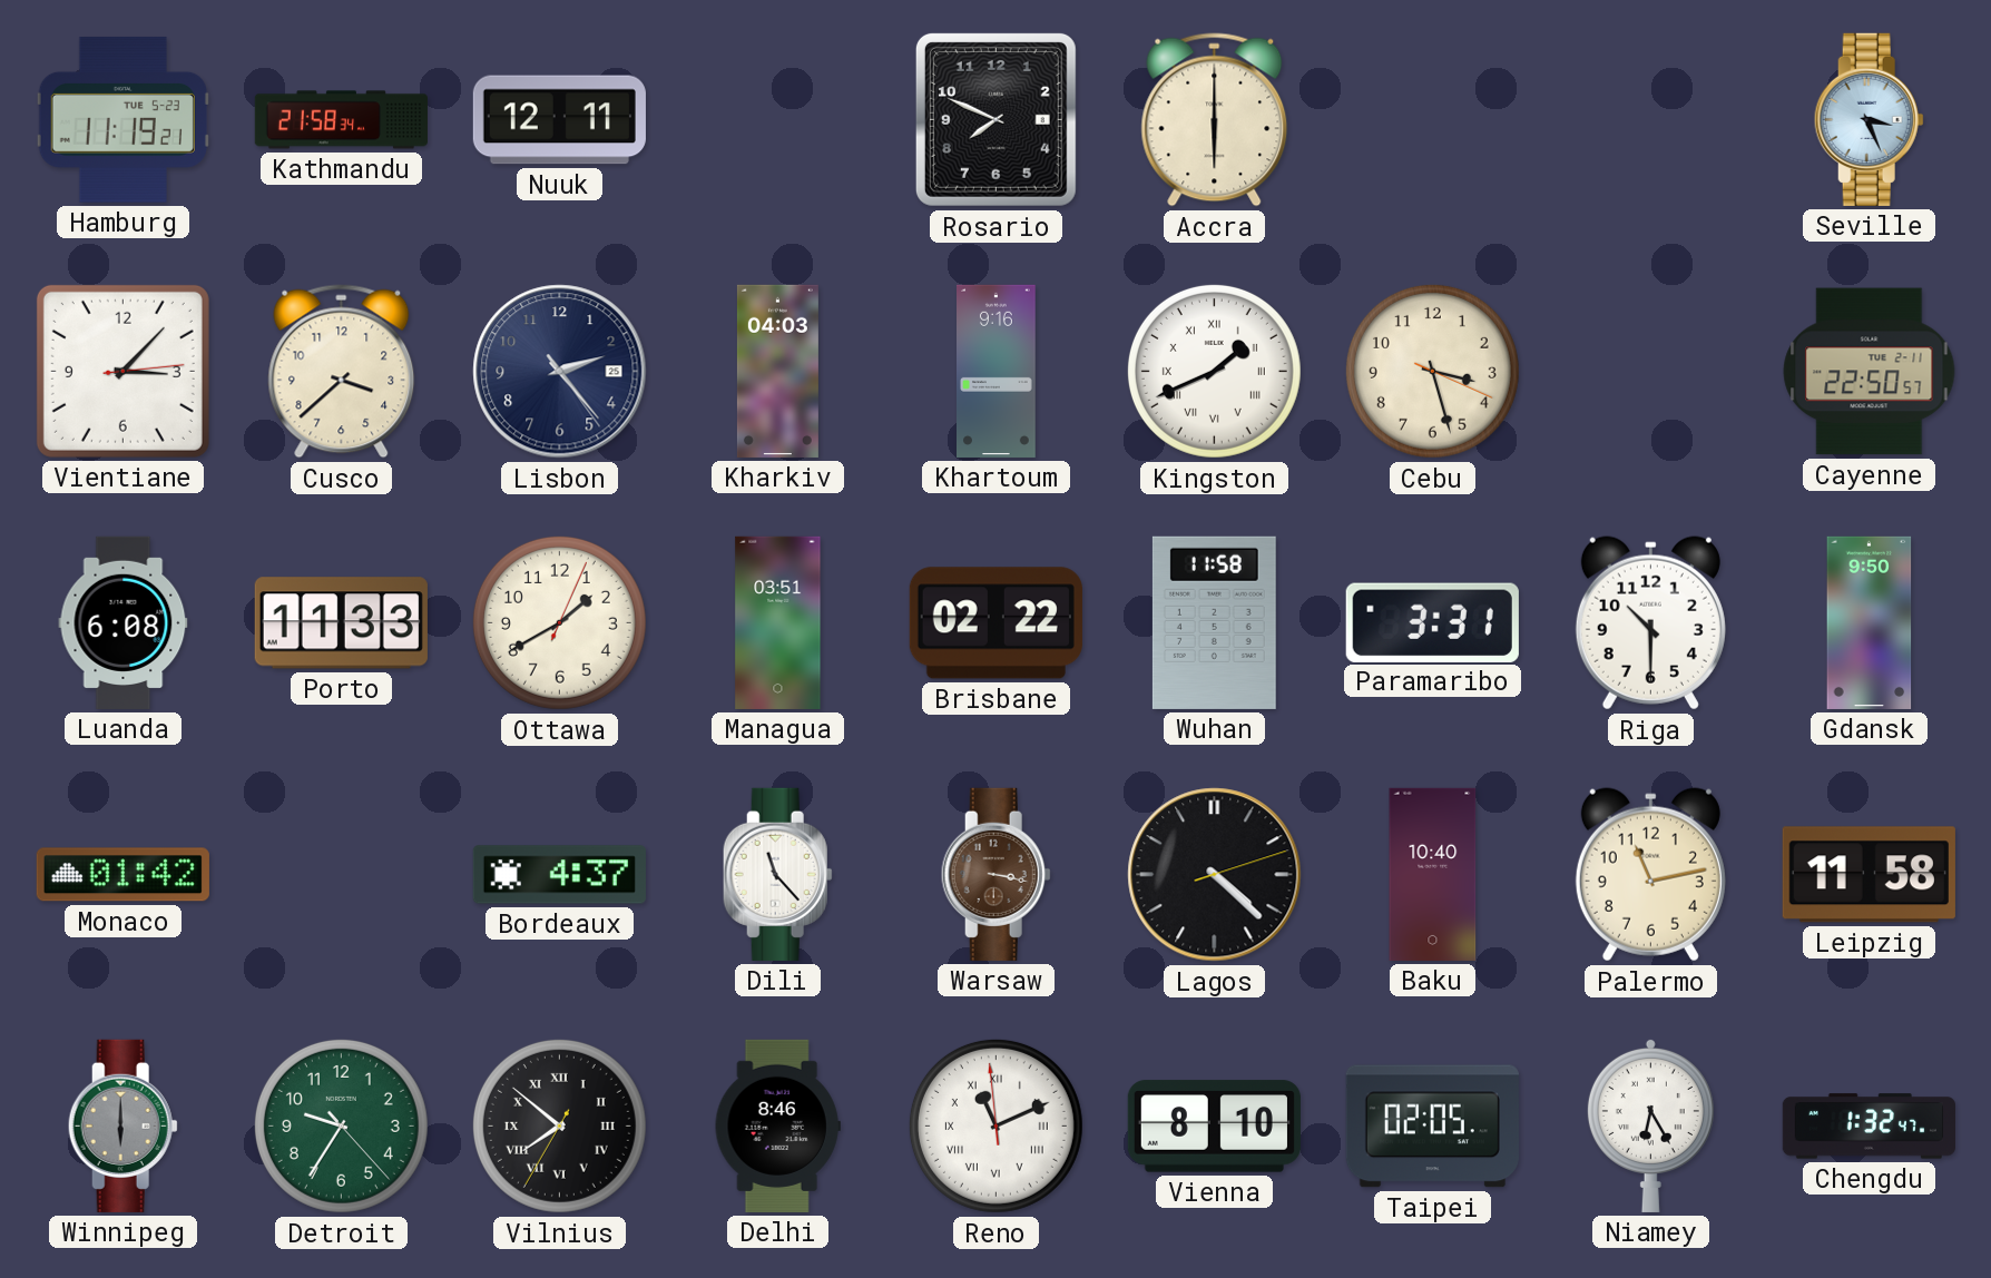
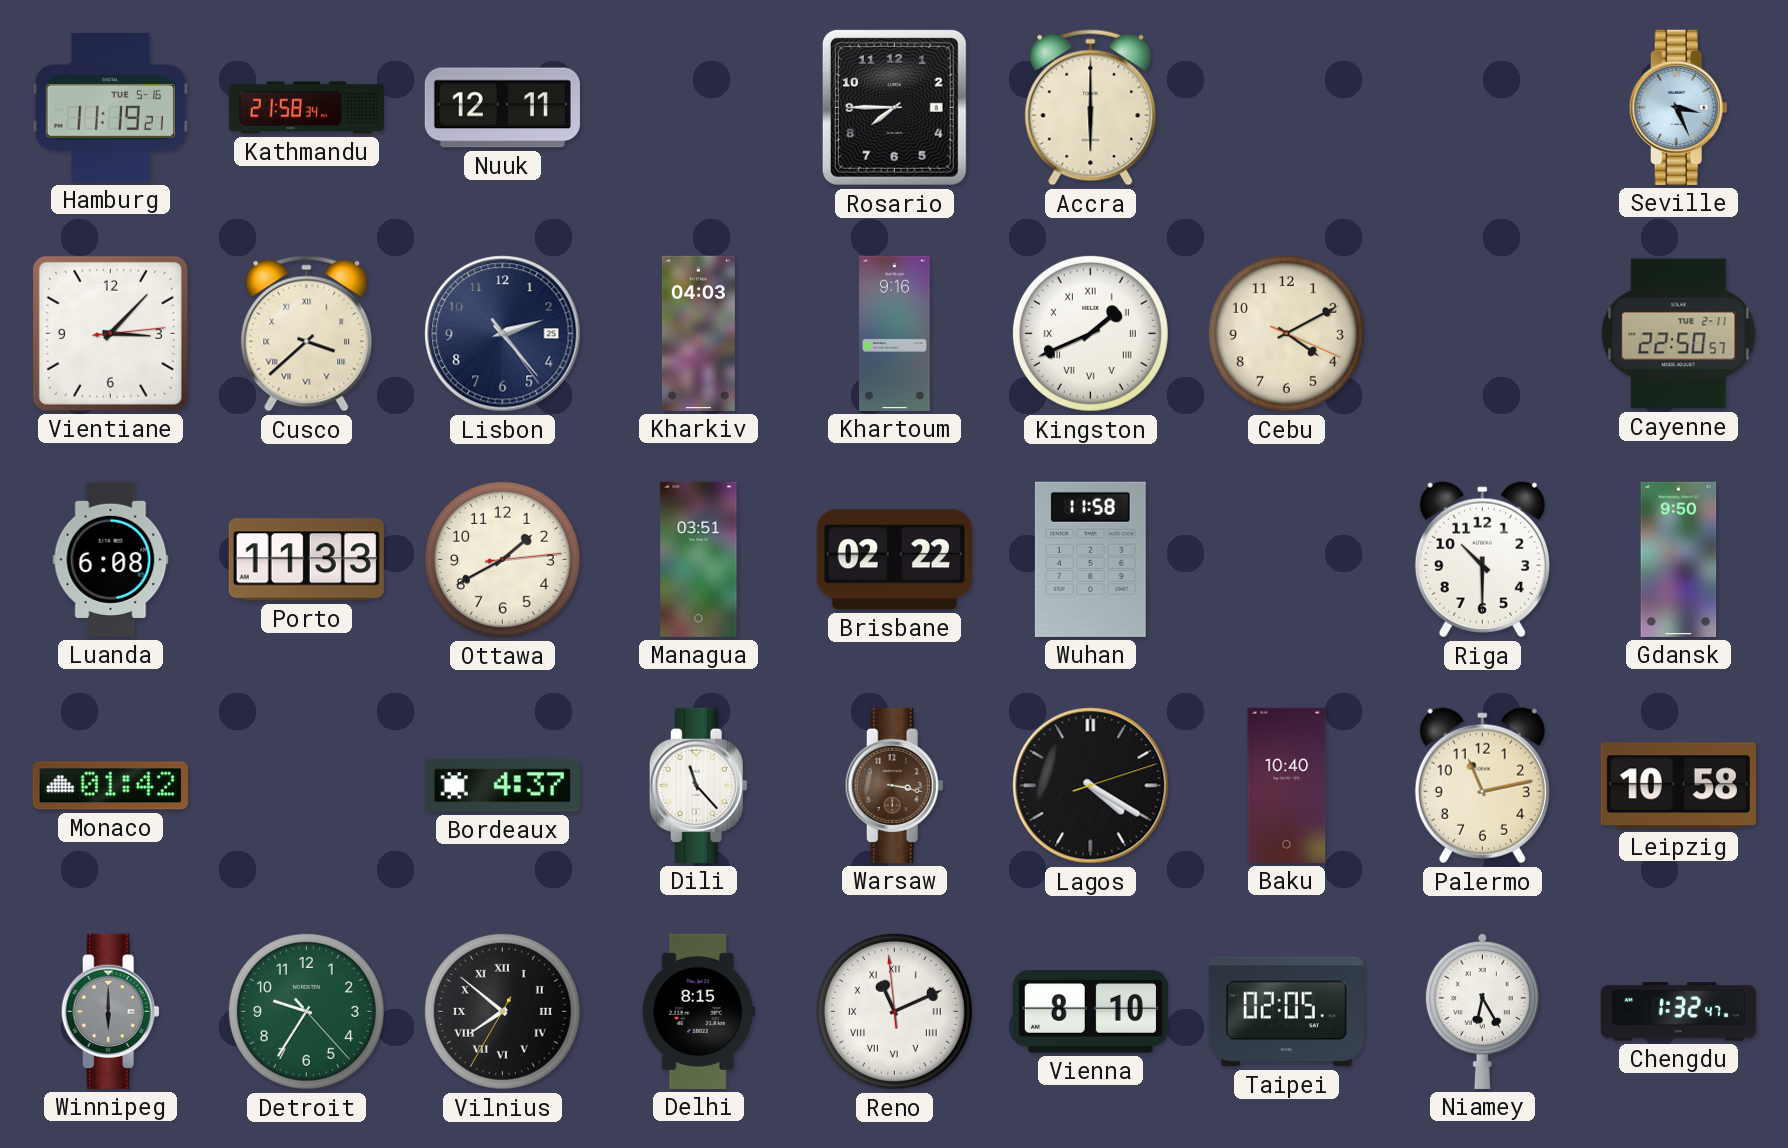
Hamburg date: TUE 5-23 -> TUE 5-16 (110, 107)
Rosario: 7:49 -> 7:45 (894, 107)
Cusco numerals: Arabic -> Roman (307, 334)
Cebu: 3:27 -> 4:10 (1286, 333)
Ottawa: 1:40:04 -> 1:40:14 (502, 559)
Paramaribo: 3:31 -> none (1432, 622)
Lagos: 4:22 -> 4:20 (1091, 786)
Leipzig: 11:58 -> 10:58 (1678, 786)
Delhi: 8:46 -> 8:15 (698, 1011)
